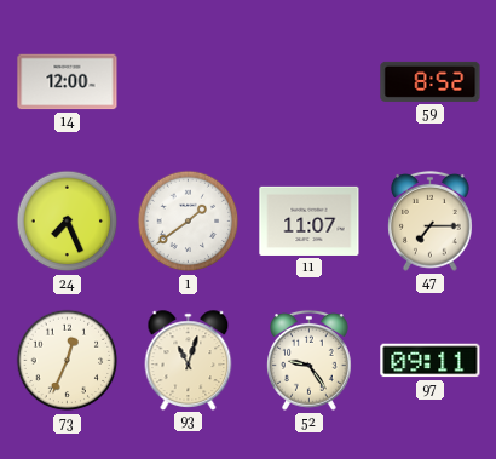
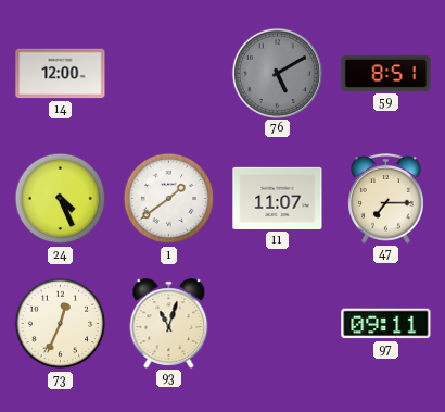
76: none -> 5:10 (277, 73)
59: 8:52 -> 8:51 (386, 73)
24: 7:26 -> 4:26 (61, 199)
52: 9:24 -> none (310, 360)
